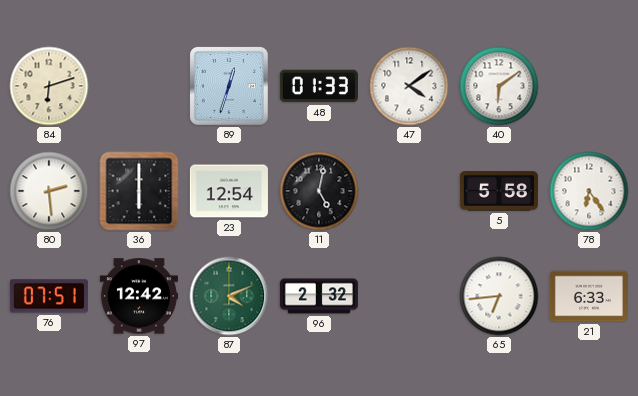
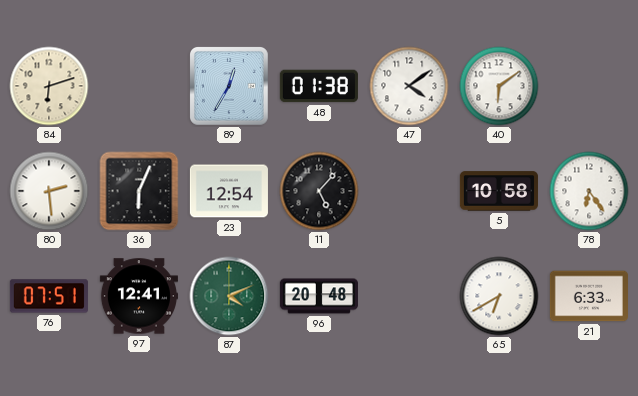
89: 12:33 -> 12:35 (229, 86)
48: 01:33 -> 01:38 (319, 86)
36: 6:00 -> 6:04 (139, 191)
11: 5:02 -> 5:07 (319, 191)
5: 5:58 -> 10:58 (499, 191)
97: 12:42 -> 12:41 (139, 296)
96: 2:32 -> 20:48 (319, 296)
65: 6:44 -> 6:40 (499, 296)
